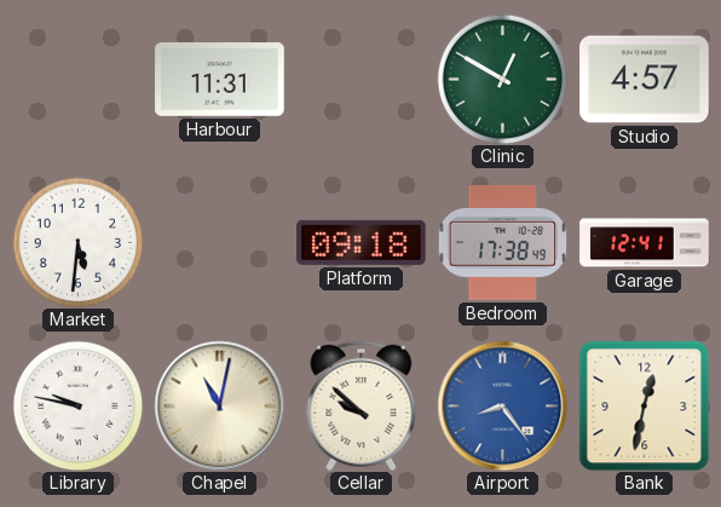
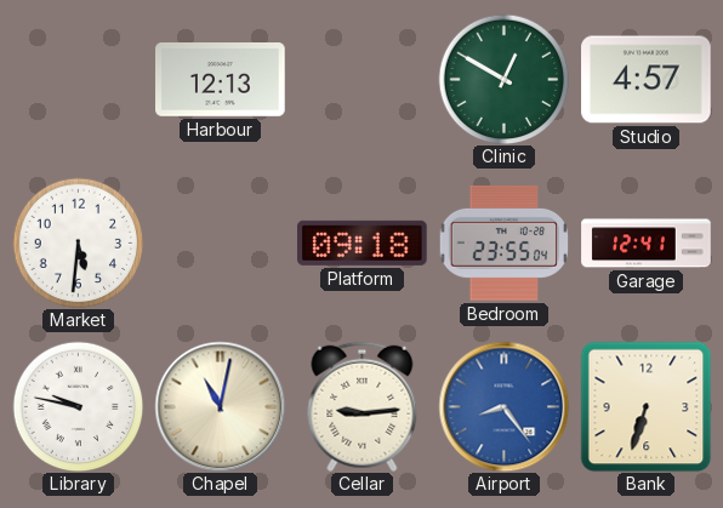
Harbour: 11:31 -> 12:13 (221, 80)
Bedroom: 17:38 -> 23:55 (503, 244)
Cellar: 9:52 -> 9:14 (363, 406)
Bank: 12:32 -> 6:33 (645, 406)
